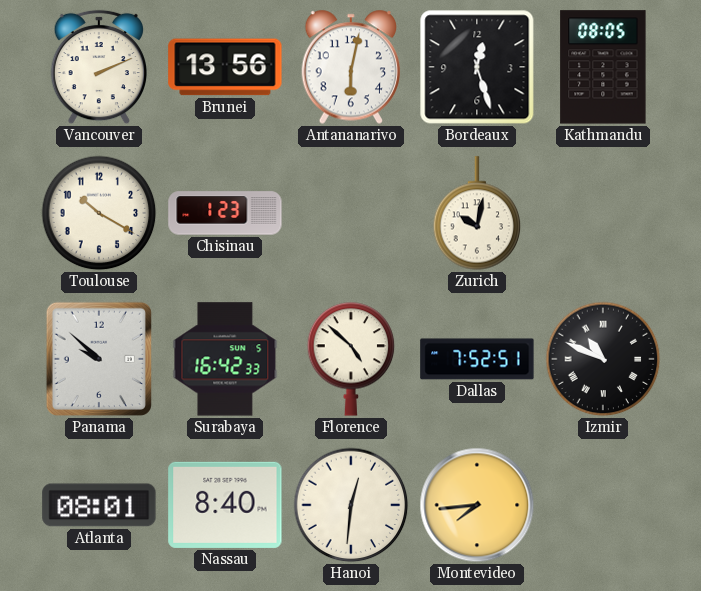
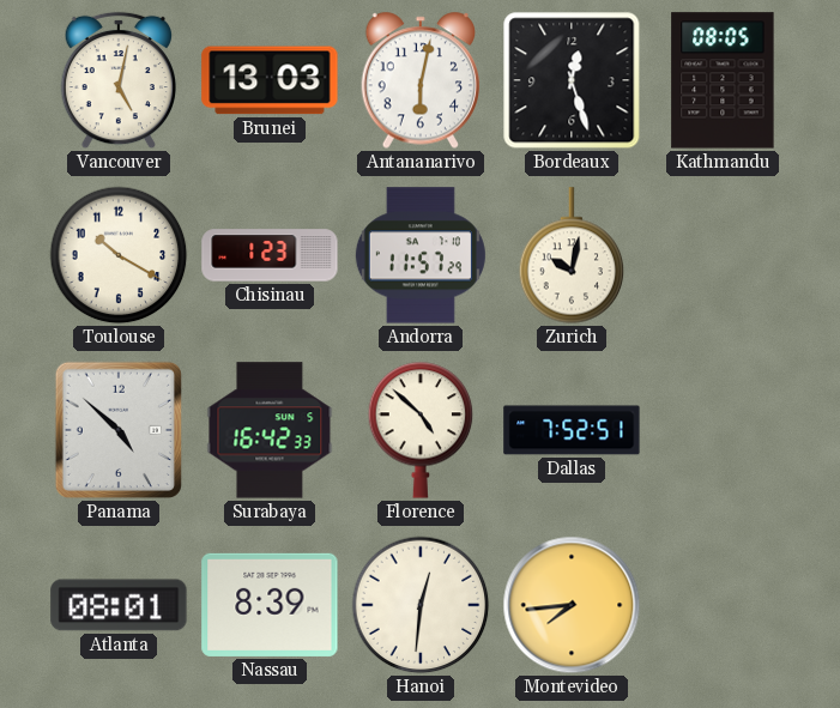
Vancouver: 2:11 -> 5:02 (117, 80)
Brunei: 13:56 -> 13:03 (270, 80)
Andorra: none -> 11:57 (421, 255)
Panama: 9:52 -> 4:52 (119, 430)
Izmir: 10:49 -> none (603, 359)
Nassau: 8:40 -> 8:39 (270, 605)
